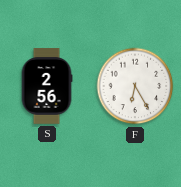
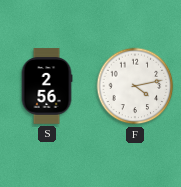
F: 6:25 -> 4:13 (135, 86)
